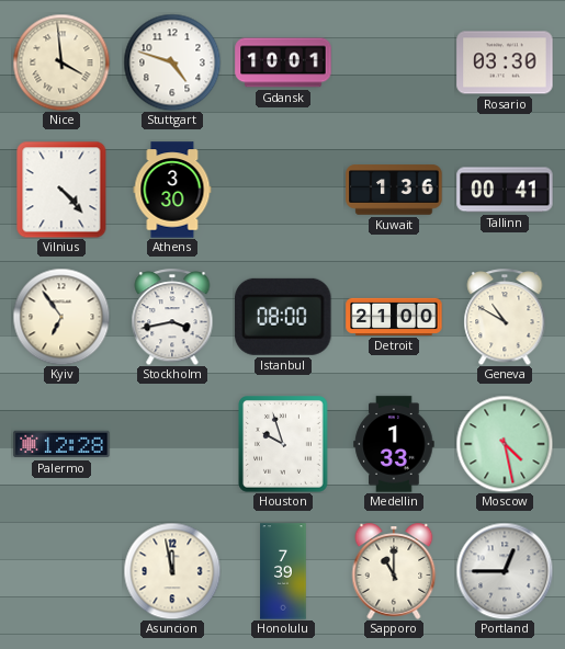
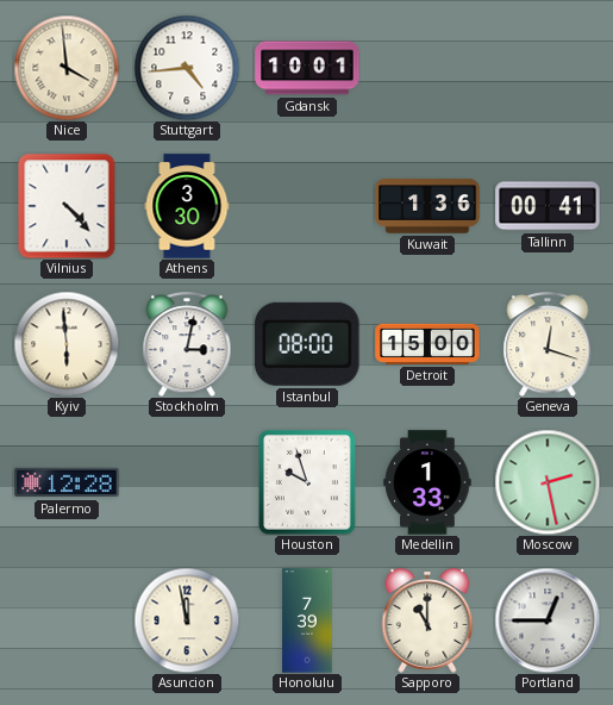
Stuttgart: 4:48 -> 4:44 (187, 68)
Rosario: 03:30 -> none (505, 62)
Kyiv: 6:54 -> 5:59 (67, 344)
Stockholm: 3:43 -> 3:02 (187, 344)
Detroit: 21:00 -> 15:00 (427, 344)
Geneva: 10:50 -> 12:18 (548, 344)
Moscow: 4:28 -> 2:28 (548, 482)
